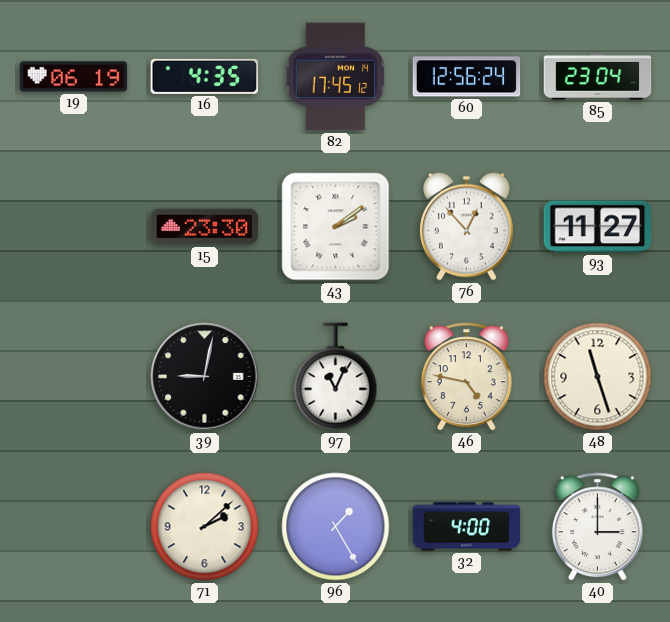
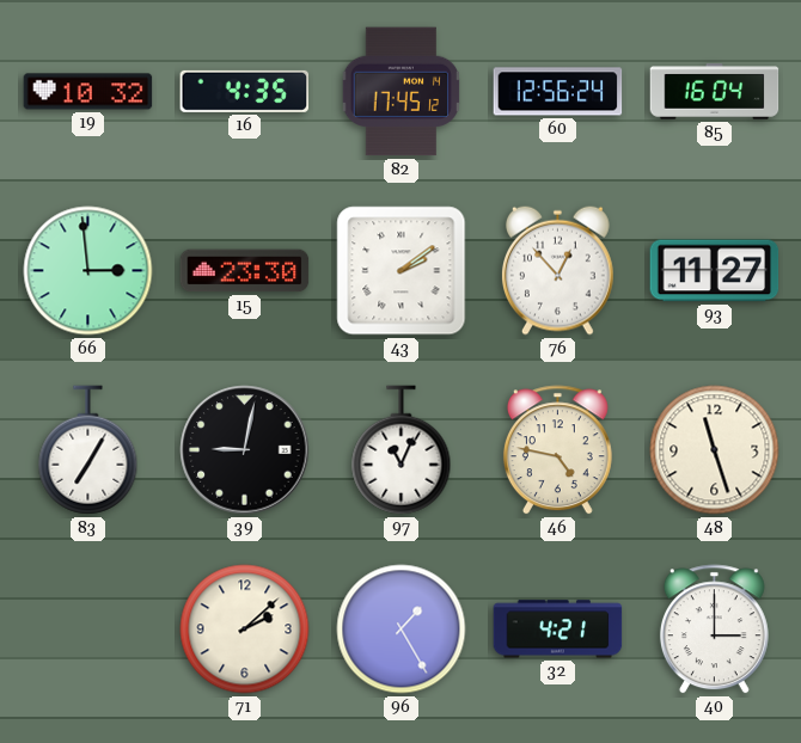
19: 06:19 -> 10:32 (88, 92)
85: 23:04 -> 16:04 (715, 92)
66: none -> 2:59 (88, 271)
83: none -> 7:05 (88, 450)
32: 4:00 -> 4:21 (558, 630)
